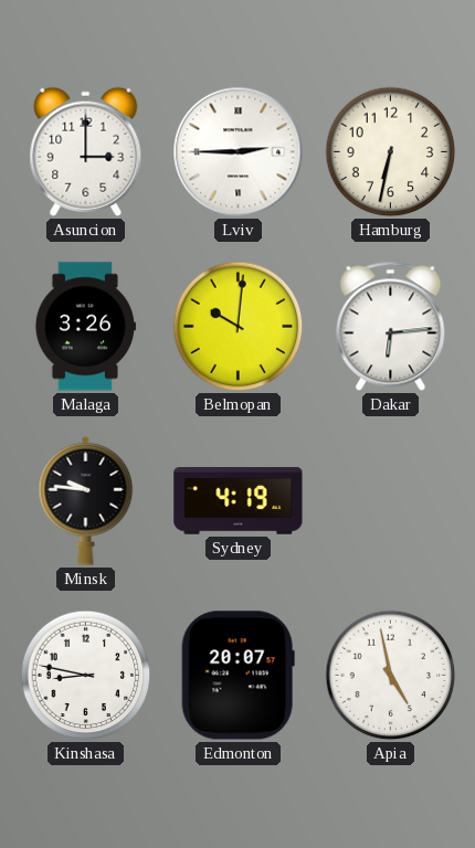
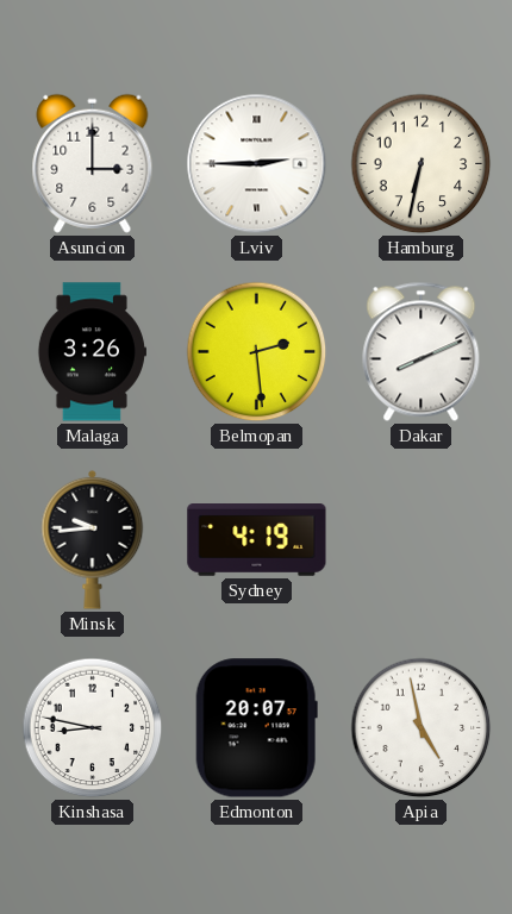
Belmopan: 10:01 -> 2:29 (257, 352)
Dakar: 6:14 -> 8:11 (422, 351)
Minsk: 9:46 -> 9:44 (93, 539)
